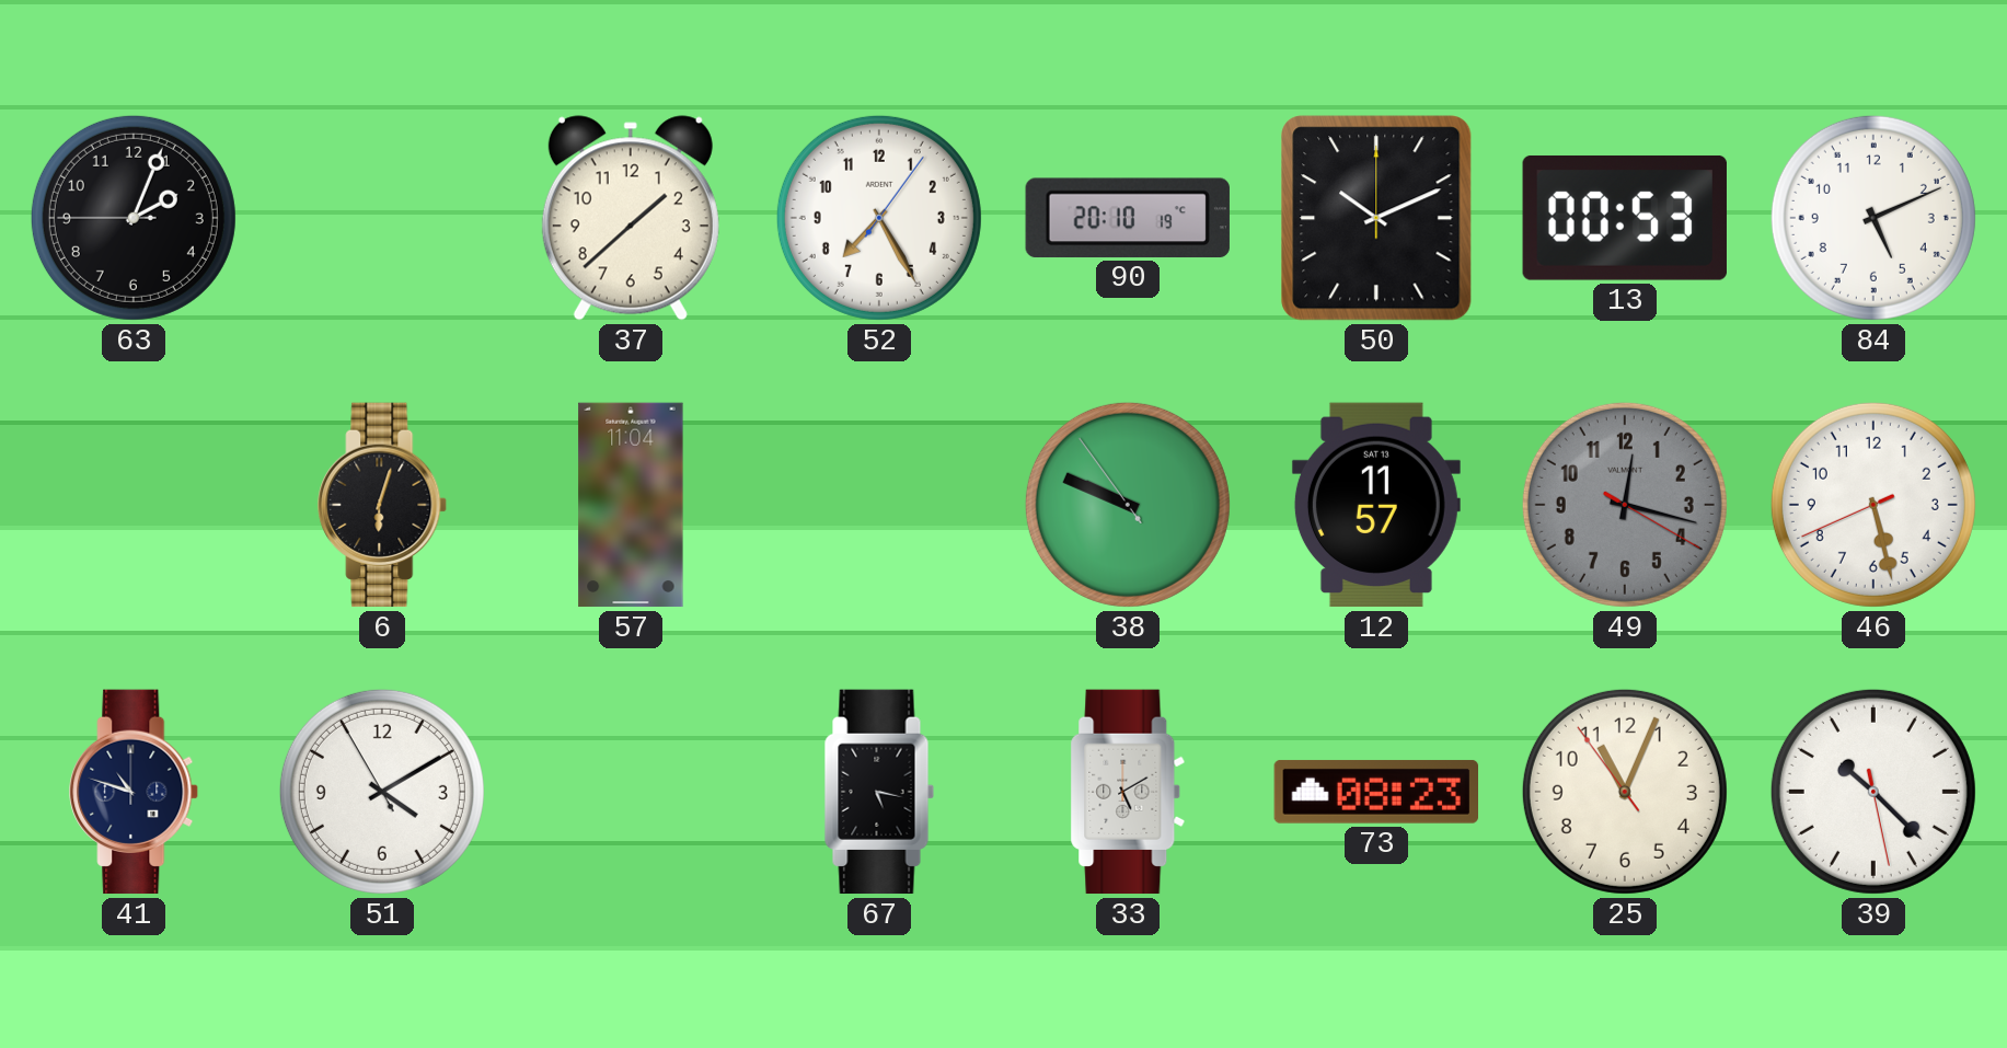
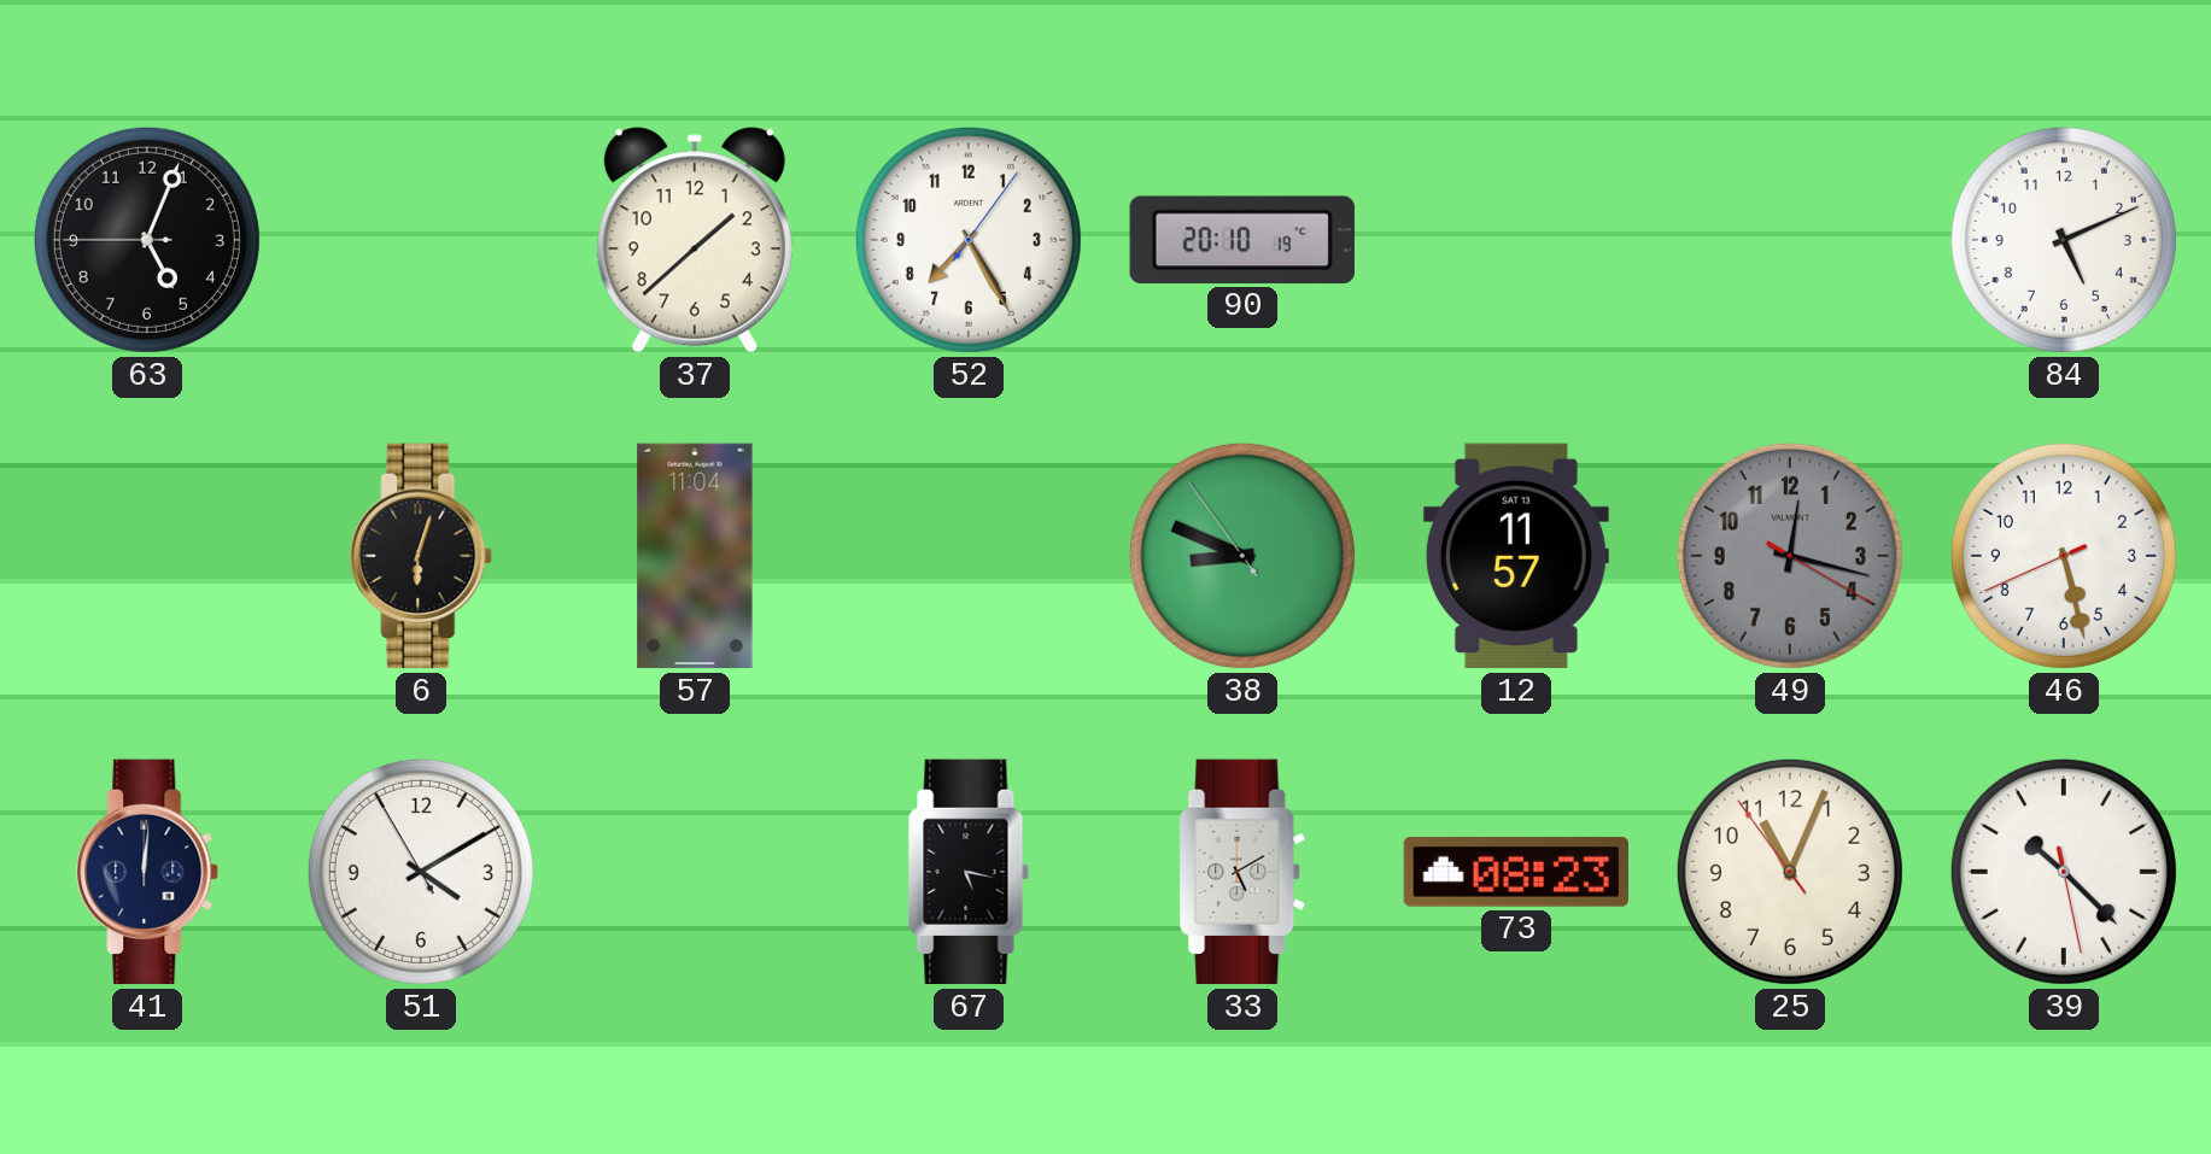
63: 2:03 -> 5:03 (147, 240)
50: 10:11 -> none (1376, 218)
13: 00:53 -> none (1625, 218)
38: 9:48 -> 8:48 (1242, 556)
41: 10:48 -> 12:01 (148, 872)
